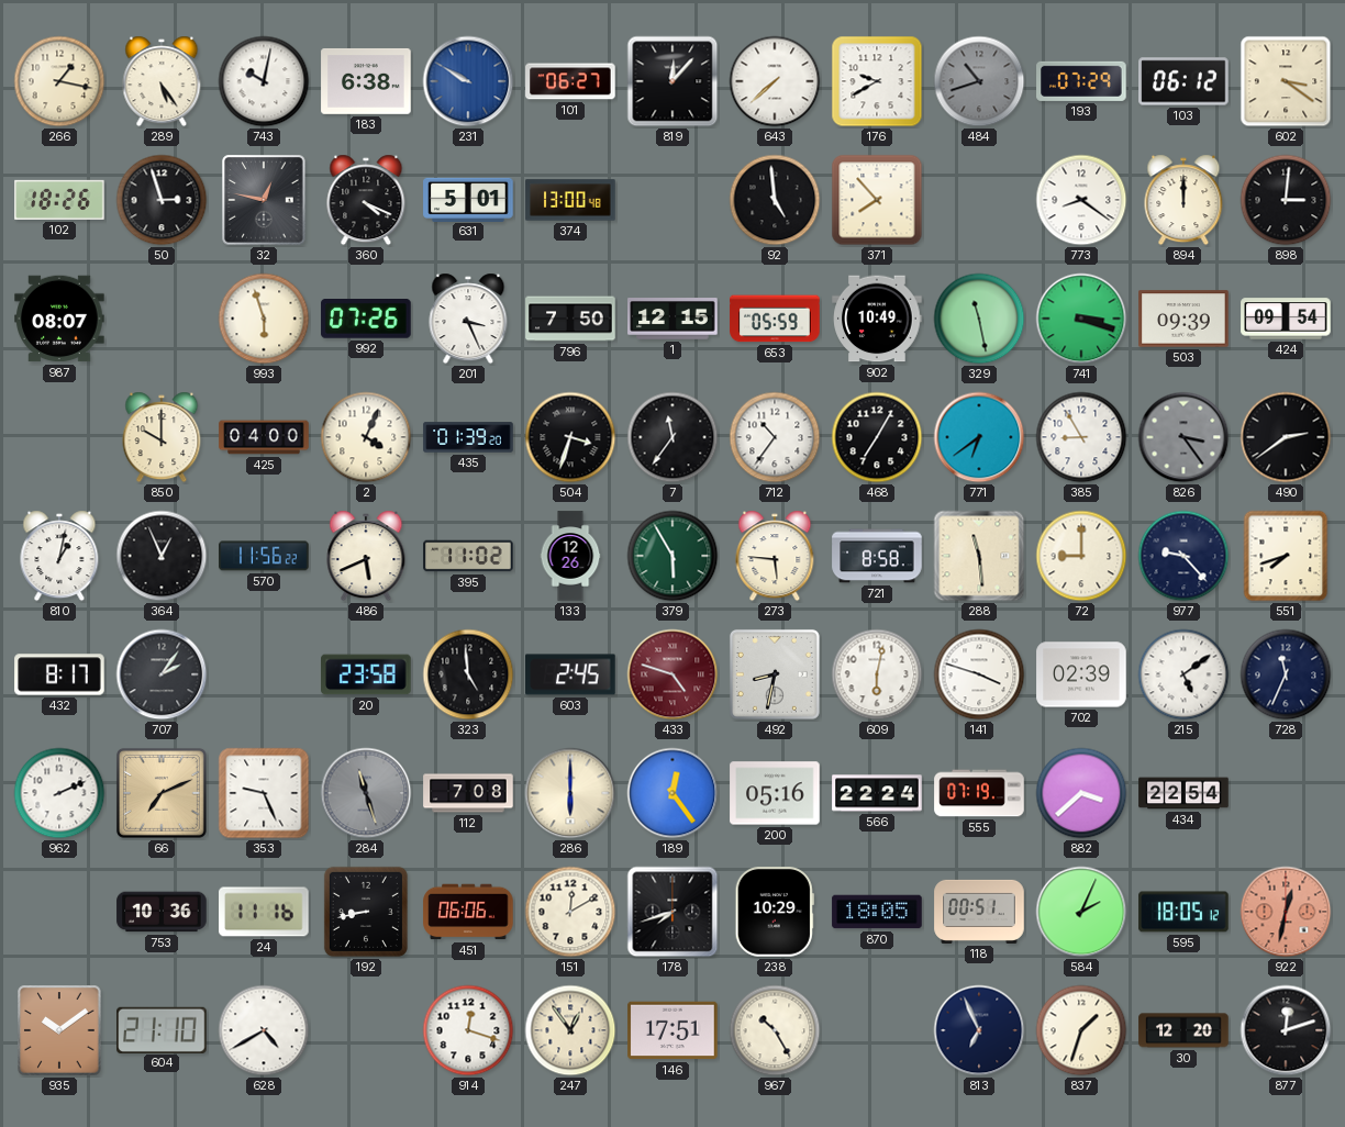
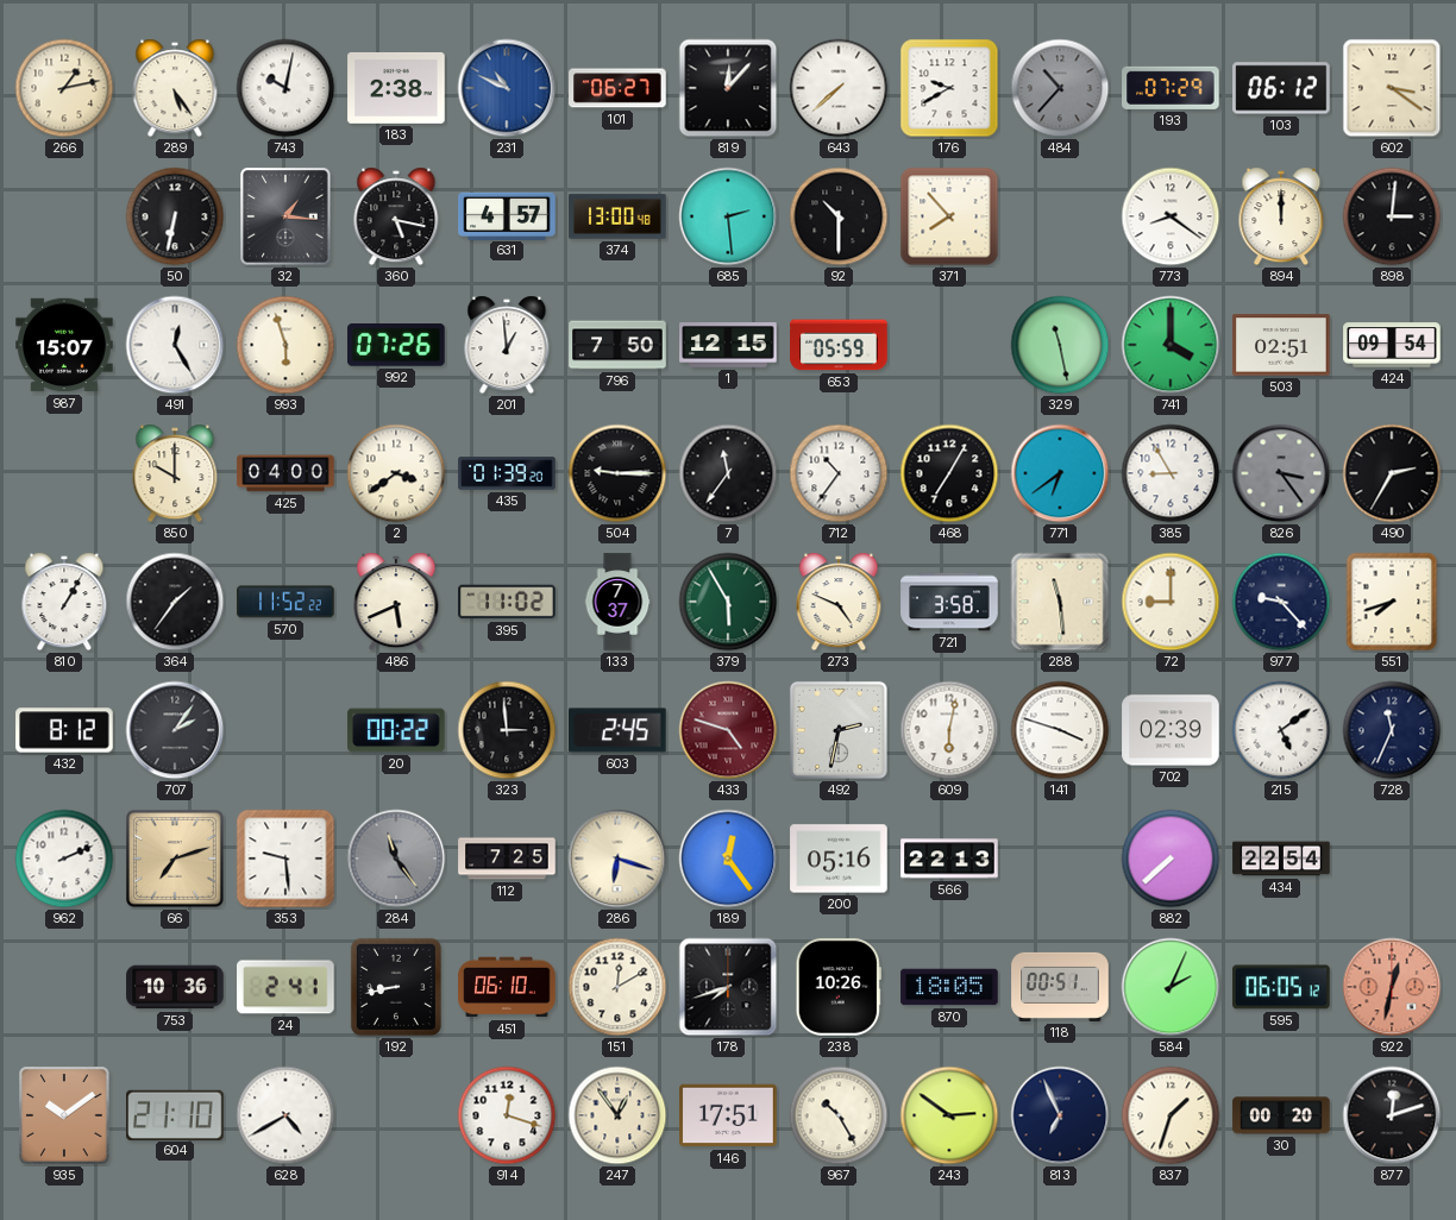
266: 1:17 -> 1:13 (64, 88)
183: 6:38 -> 2:38 (396, 88)
231: 9:50 -> 10:49 (507, 88)
484: 10:42 -> 10:37 (1060, 88)
102: 18:26 -> none (59, 200)
50: 2:57 -> 6:32 (175, 216)
32: 12:47 -> 1:16 (285, 216)
360: 4:19 -> 5:17 (396, 216)
631: 5:01 -> 4:57 (507, 215)
685: none -> 2:29 (728, 216)
92: 4:59 -> 10:30 (839, 216)
987: 08:07 -> 15:07 (64, 345)
491: none -> 12:25 (175, 345)
201: 3:26 -> 12:59 (507, 345)
902: 10:49 -> none (877, 319)
741: 3:18 -> 4:00 (1171, 345)
503: 09:39 -> 02:51 (1281, 345)
2: 4:04 -> 3:39 (396, 473)
504: 3:33 -> 9:15 (617, 473)
490: 2:39 -> 2:35 (1392, 473)
810: 1:02 -> 1:05 (64, 602)
364: 12:56 -> 1:36 (175, 602)
570: 11:56 -> 11:52 (285, 602)
133: 12:26 -> 7:37 (617, 602)
273: 5:46 -> 4:49 (839, 602)
721: 8:58 -> 3:58 (949, 602)
432: 8:17 -> 8:12 (64, 730)
20: 23:58 -> 00:22 (396, 730)
323: 4:59 -> 2:59 (507, 730)
492: 8:32 -> 2:32 (839, 730)
66: 7:11 -> 7:12 (175, 859)
353: 9:26 -> 9:29 (285, 859)
284: 11:27 -> 11:24 (396, 859)
112: 7:08 -> 7:25 (507, 859)
286: 6:00 -> 6:18 (617, 859)
566: 22:24 -> 22:13 (949, 859)
555: 07:19 -> none (979, 793)
882: 3:38 -> 7:38 (1171, 859)
24: 11:16 -> 2:41 (285, 987)
451: 06:06 -> 06:10 (507, 987)
238: 10:29 -> 10:26 (839, 987)
595: 18:05 -> 06:05 (1281, 987)
243: none -> 2:51 (949, 1115)
30: 12:20 -> 00:20 (1281, 1115)
